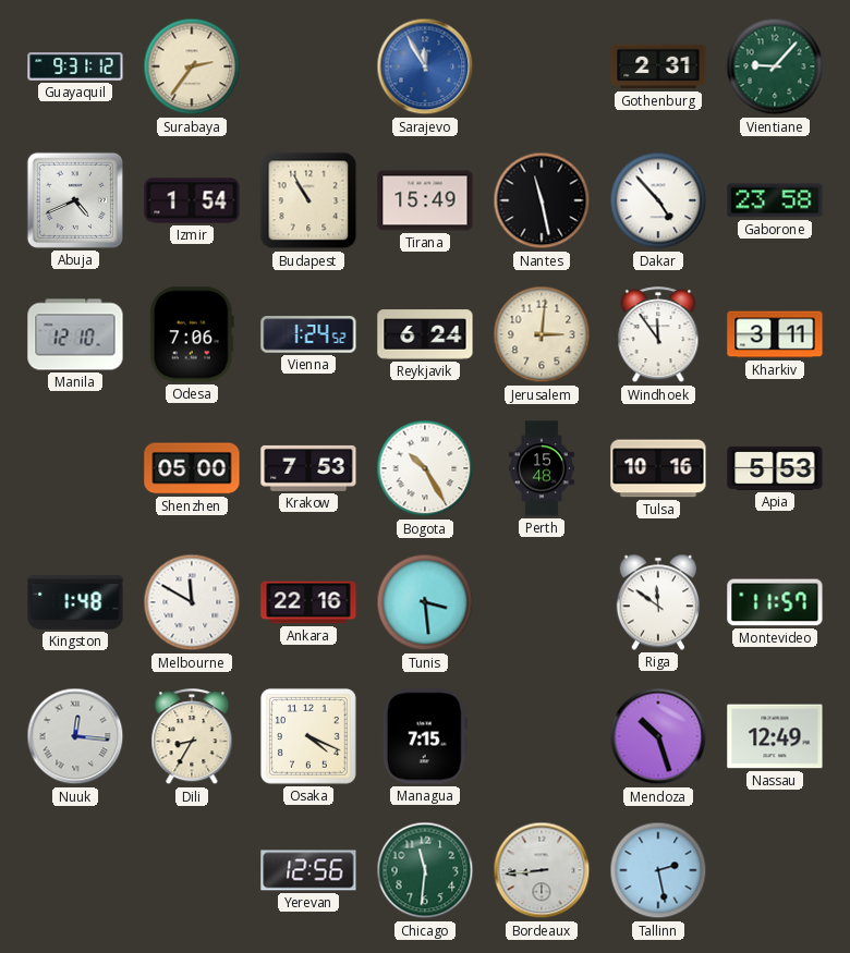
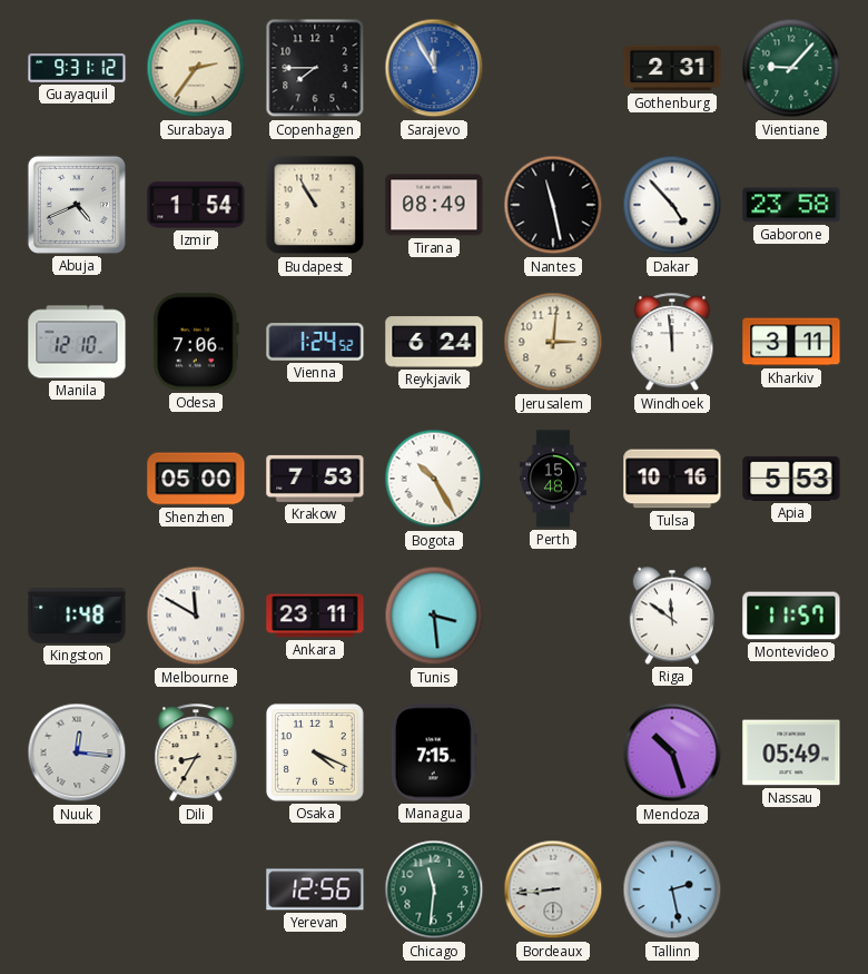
Copenhagen: none -> 7:45 (315, 68)
Tirana: 15:49 -> 08:49 (434, 205)
Windhoek: 11:54 -> 11:59 (672, 343)
Ankara: 22:16 -> 23:11 (315, 616)
Nassau: 12:49 -> 05:49 (791, 752)
